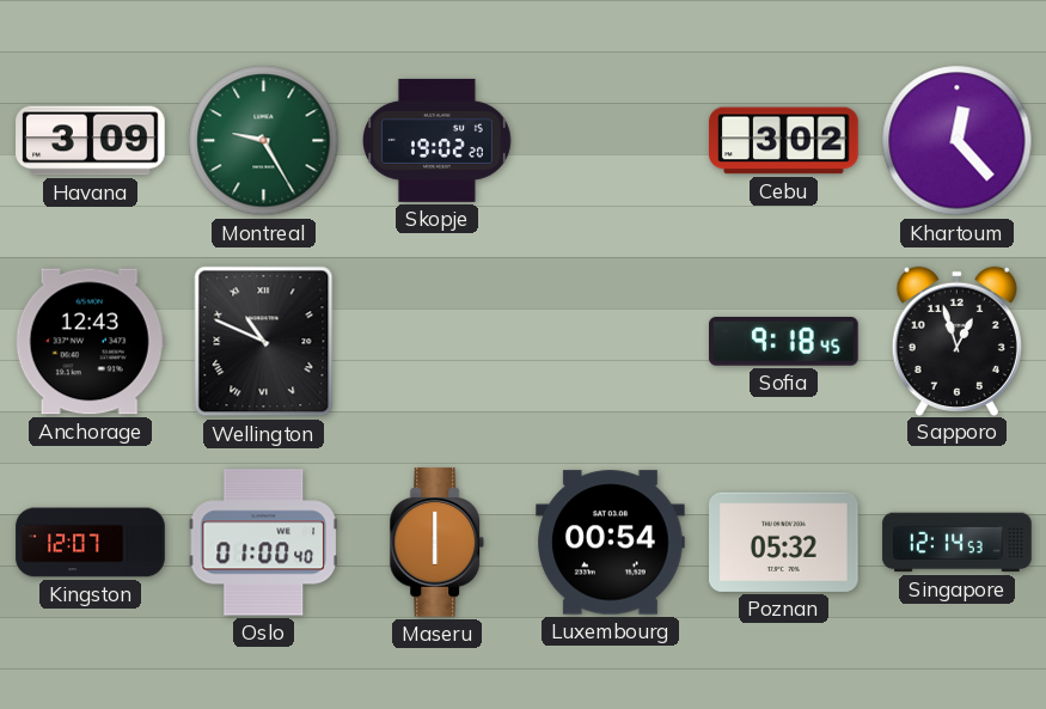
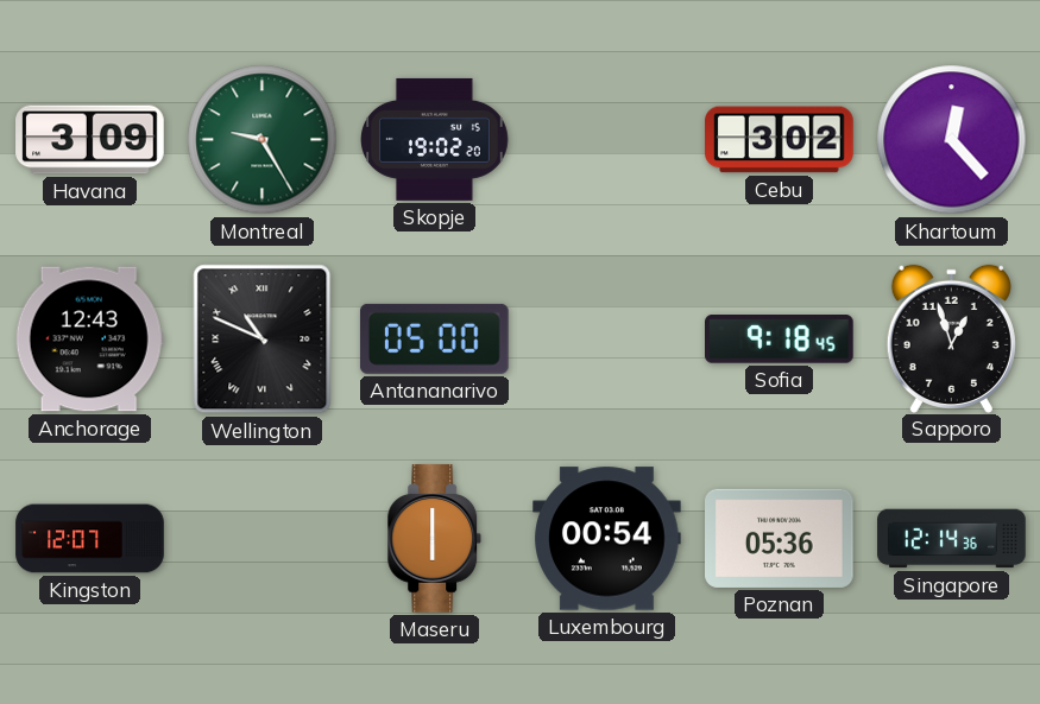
Antananarivo: none -> 05:00 (434, 338)
Oslo: 01:00 -> none (263, 543)
Poznan: 05:32 -> 05:36 (780, 538)
Singapore: 12:14:53 -> 12:14:36 (952, 539)
